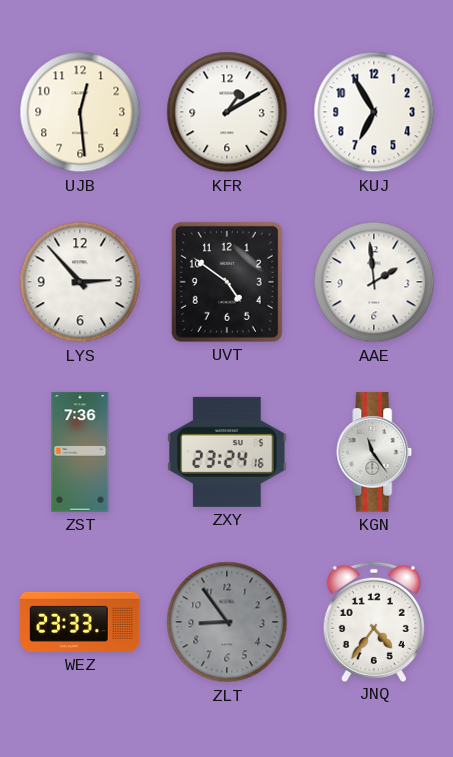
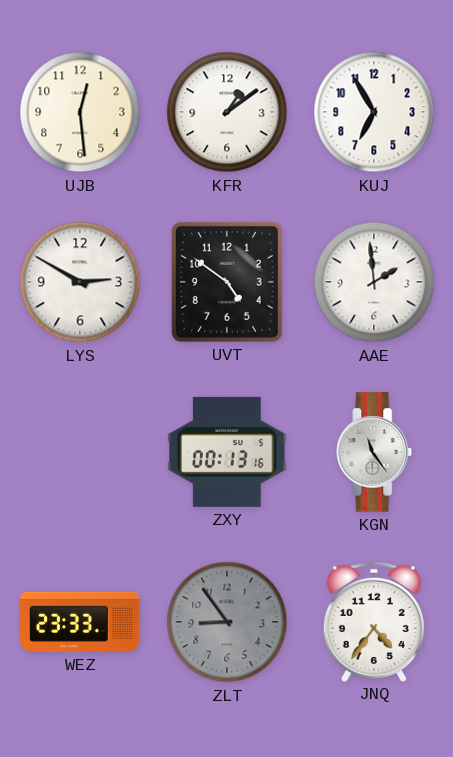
KFR: 1:10 -> 1:09 (227, 112)
LYS: 2:53 -> 2:50 (80, 282)
ZST: 7:36 -> none (80, 452)
ZXY: 23:24 -> 00:13 (227, 452)
